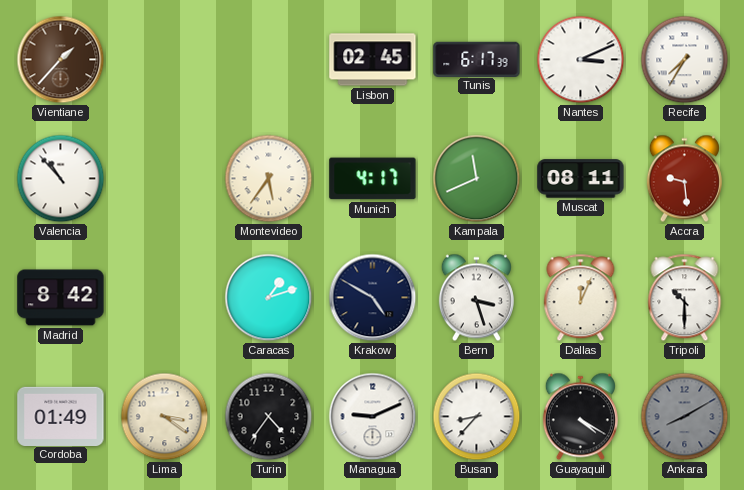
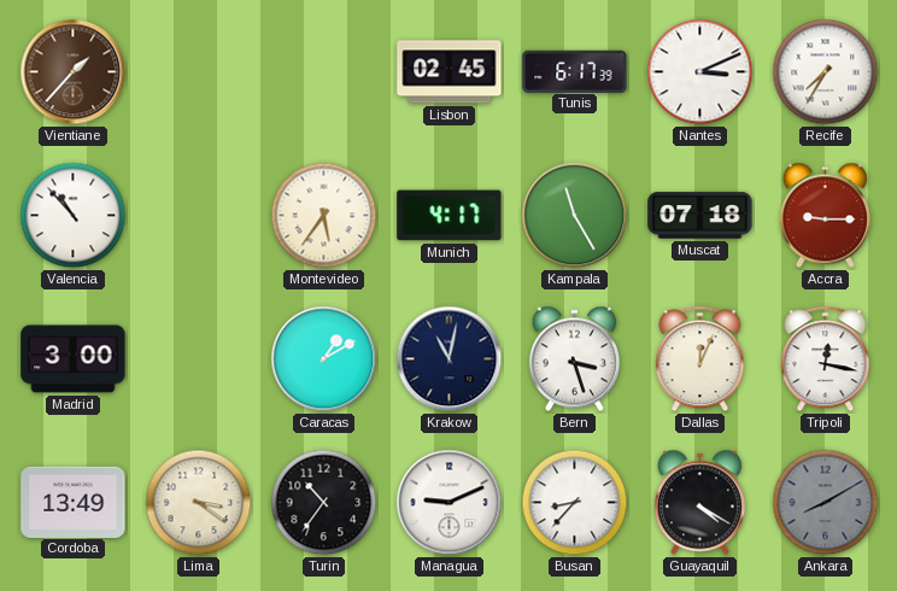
Kampala: 11:41 -> 11:25 (575, 216)
Muscat: 08:11 -> 07:18 (700, 216)
Accra: 9:29 -> 9:15 (825, 216)
Madrid: 8:42 -> 3:00 (74, 359)
Caracas: 1:12 -> 1:10 (324, 359)
Krakow: 4:50 -> 11:02 (450, 359)
Tripoli: 10:30 -> 12:17 (826, 359)
Cordoba: 01:49 -> 13:49 (74, 502)
Turin: 4:36 -> 10:36 (324, 503)
